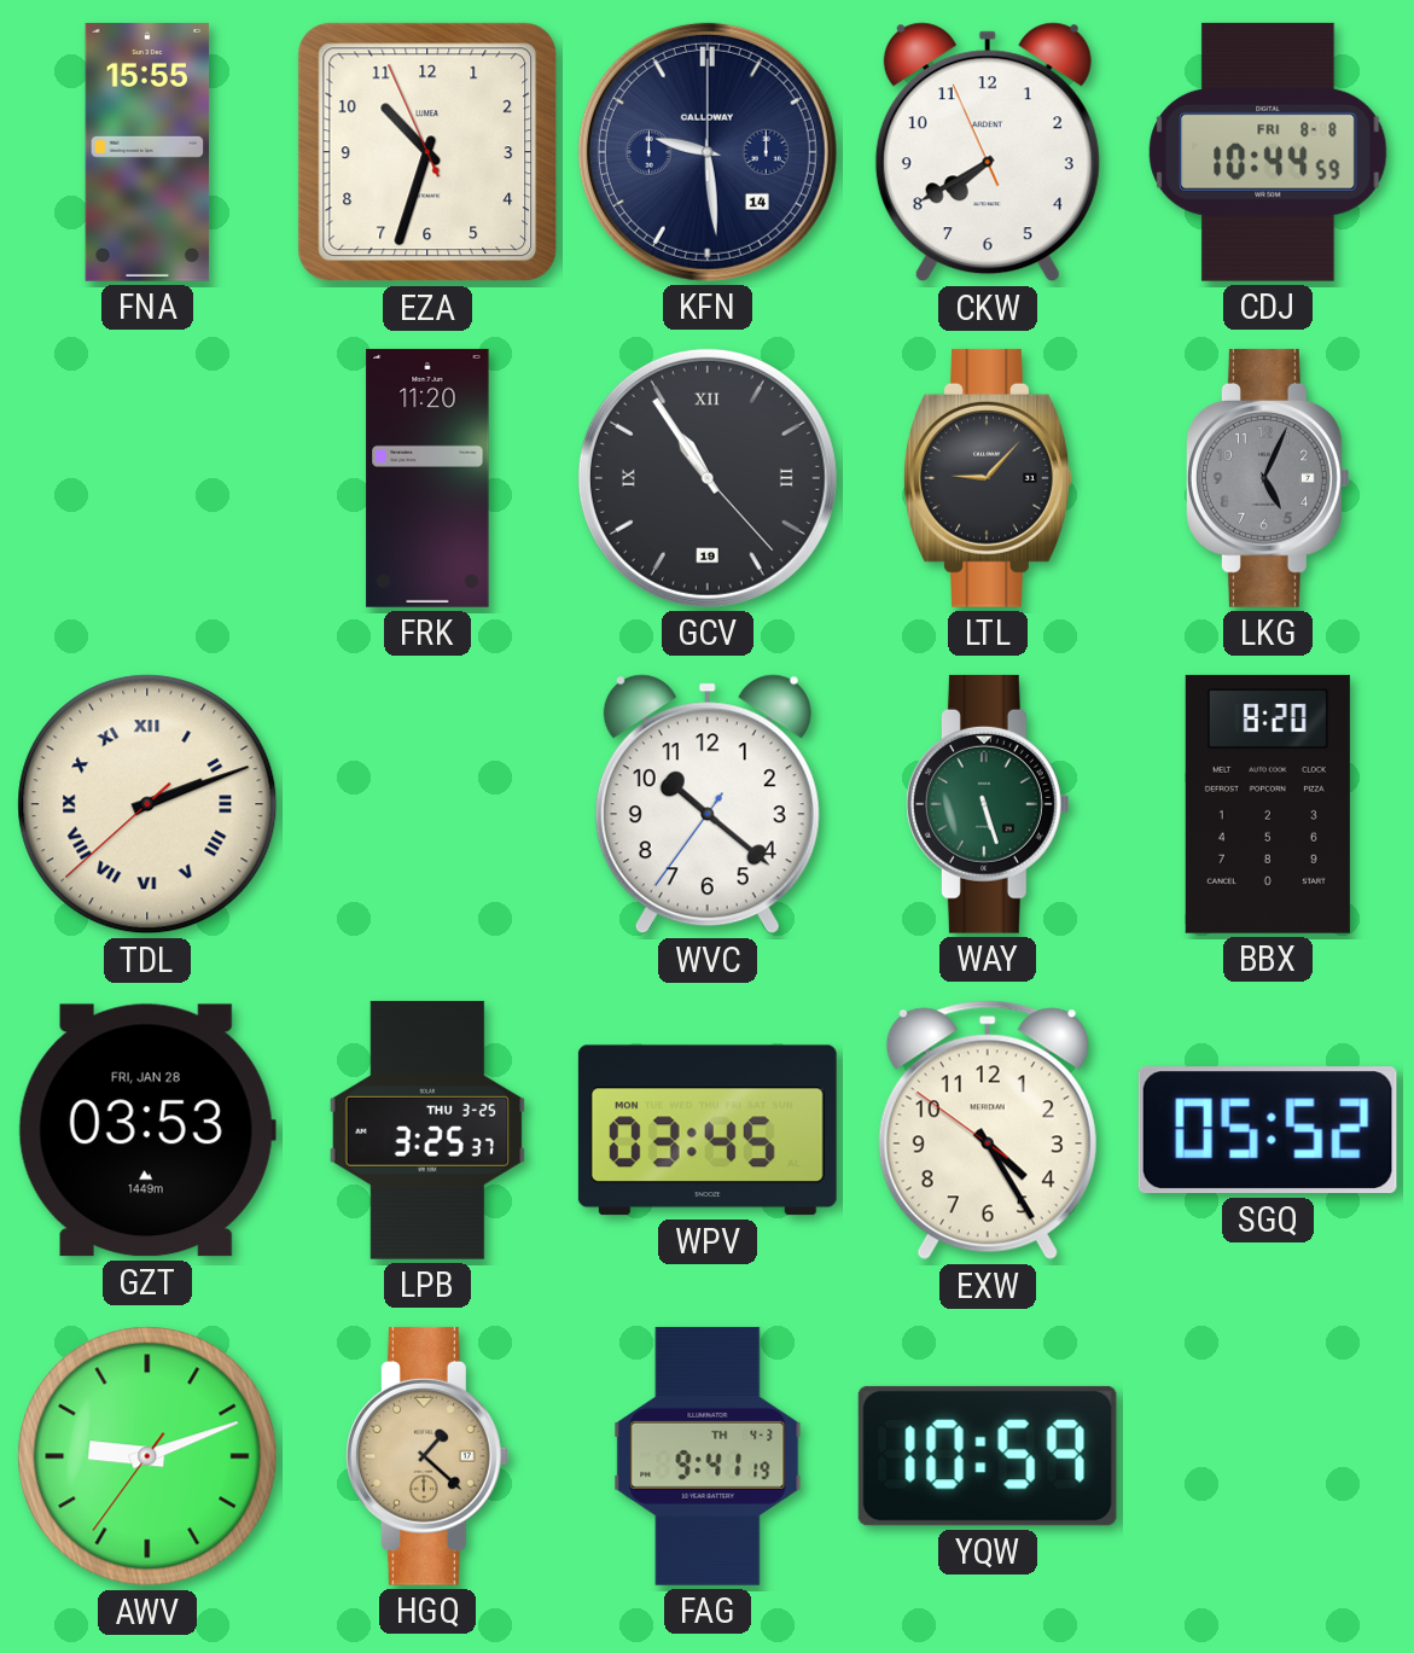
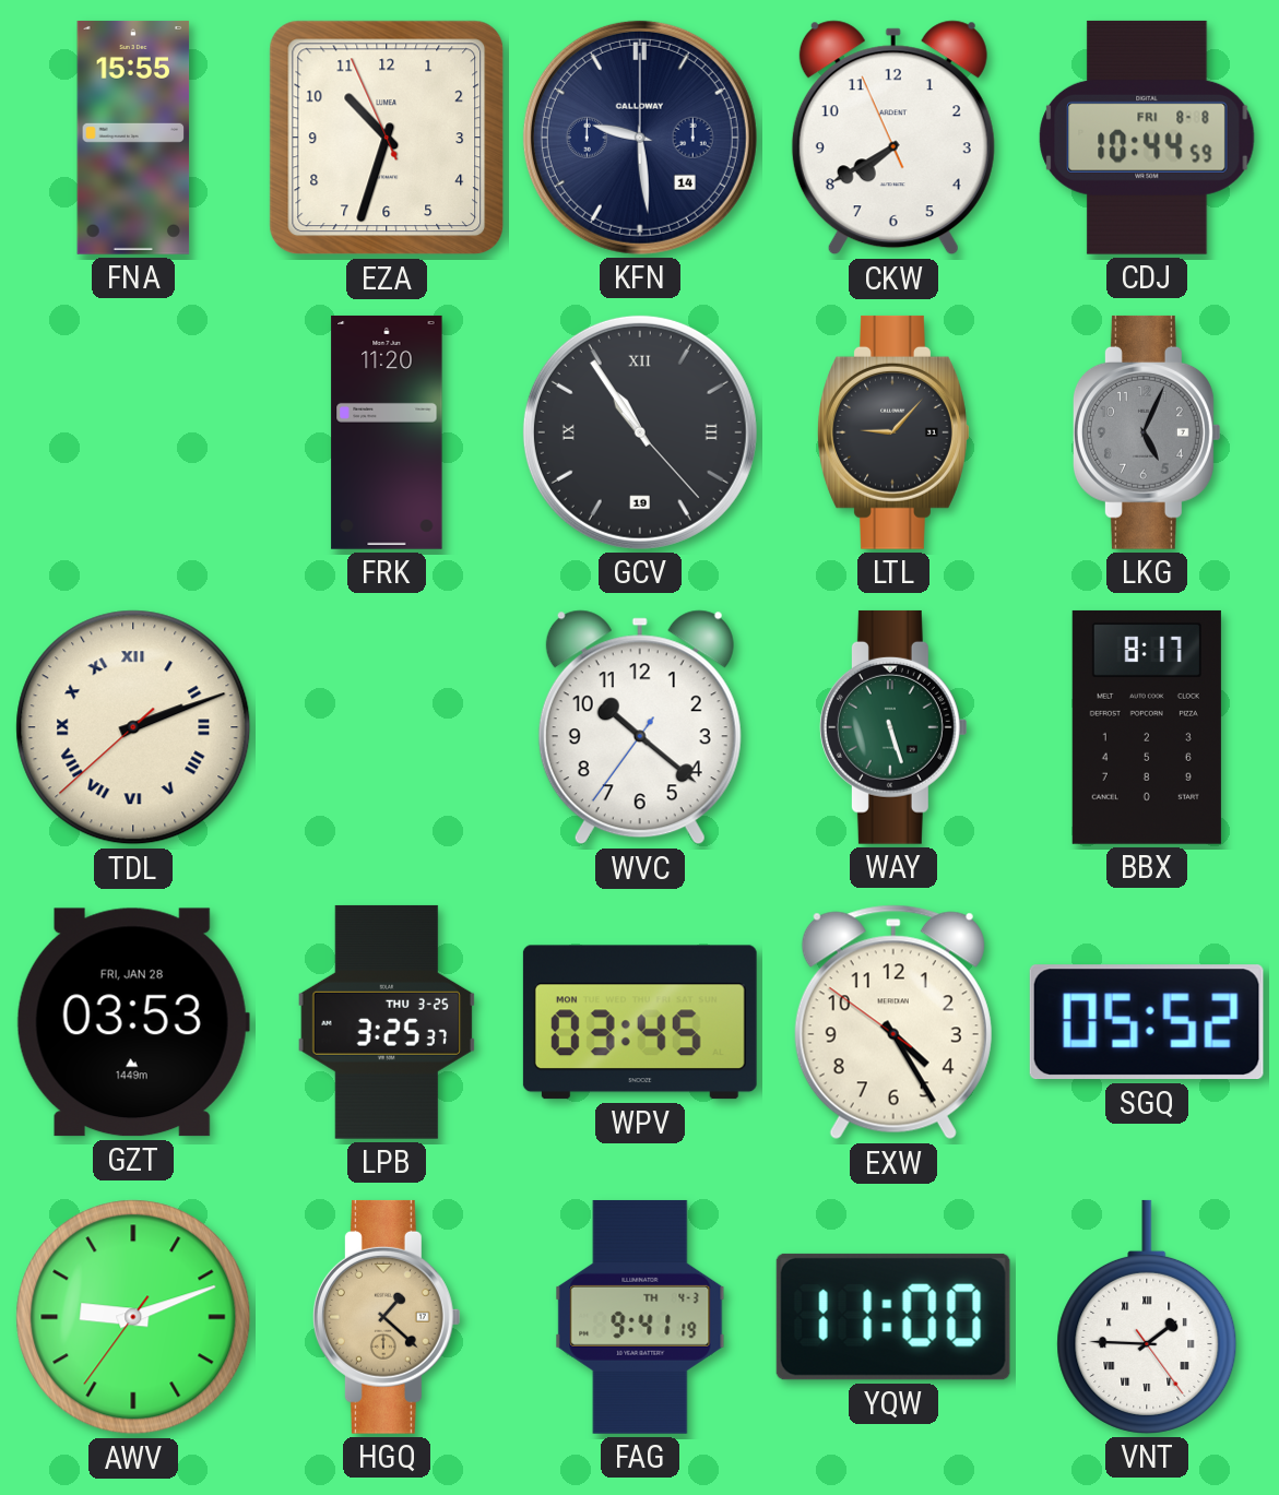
BBX: 8:20 -> 8:17 (1147, 727)
YQW: 10:59 -> 11:00 (893, 1317)
VNT: none -> 1:45 (1147, 1317)
